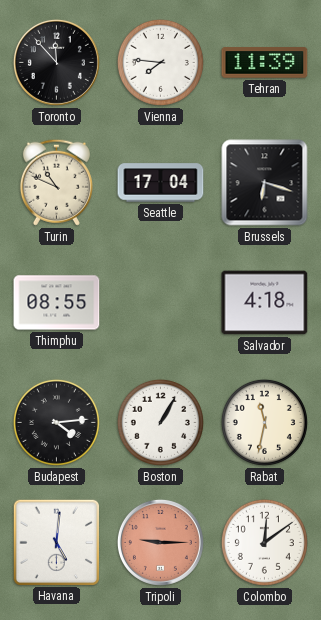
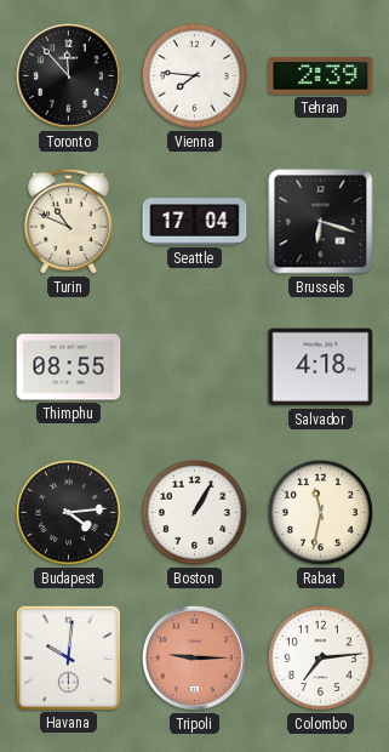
Tehran: 11:39 -> 2:39 (321, 76)
Havana: 5:01 -> 10:01 (68, 657)
Colombo: 12:09 -> 7:14 (320, 657)
